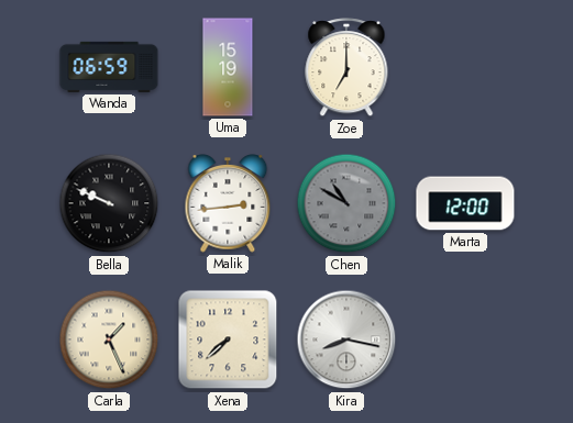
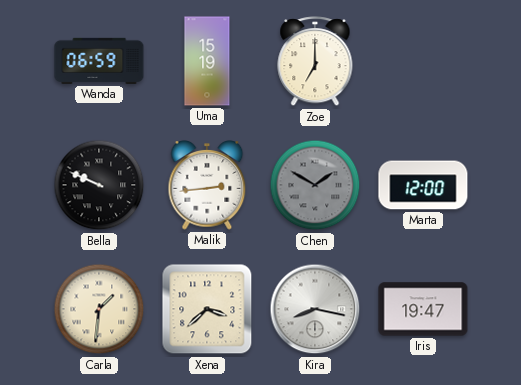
Chen: 10:50 -> 1:50 (315, 185)
Carla: 1:26 -> 1:31 (99, 309)
Xena: 7:38 -> 3:38 (207, 309)
Iris: none -> 19:47 (423, 309)
